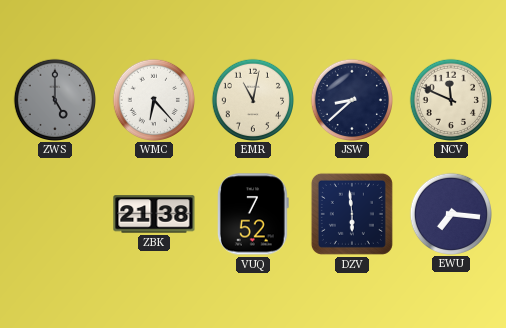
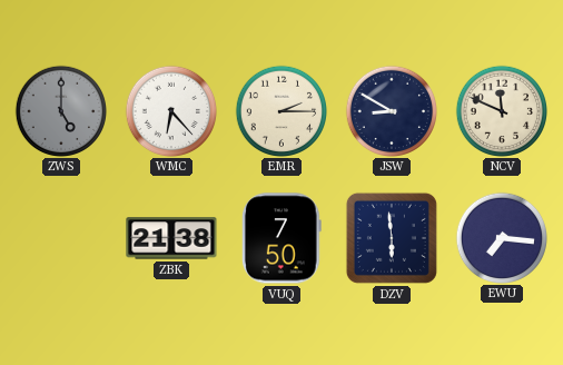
EMR: 11:02 -> 2:15 (280, 110)
JSW: 8:38 -> 8:50 (391, 110)
VUQ: 7:52 -> 7:50 (281, 238)
